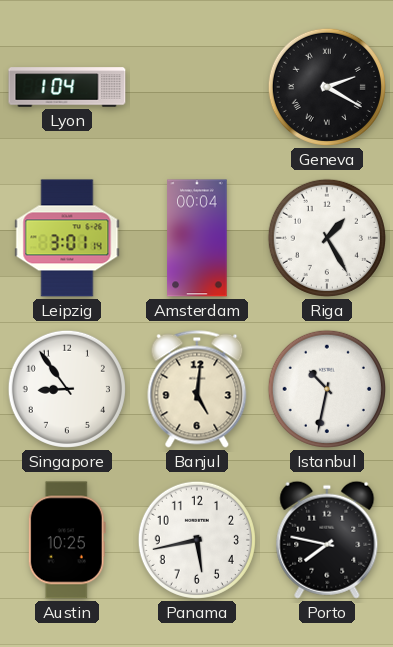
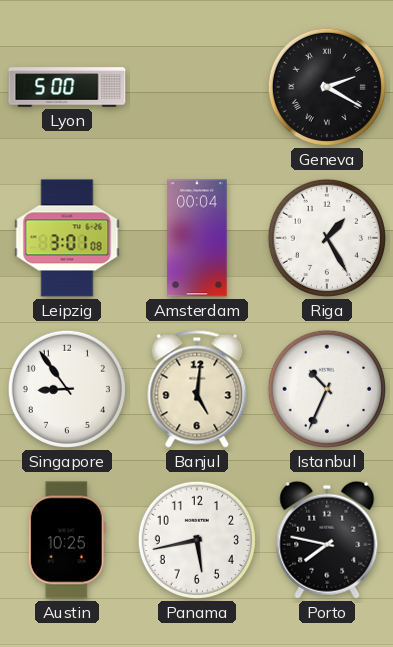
Lyon: 1:04 -> 5:00 (67, 87)
Leipzig: 3:01:14 -> 3:01:08 (67, 238)
Istanbul: 10:32 -> 10:34 (327, 389)
